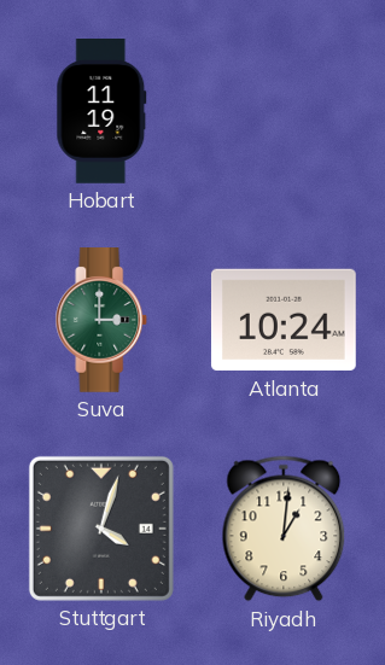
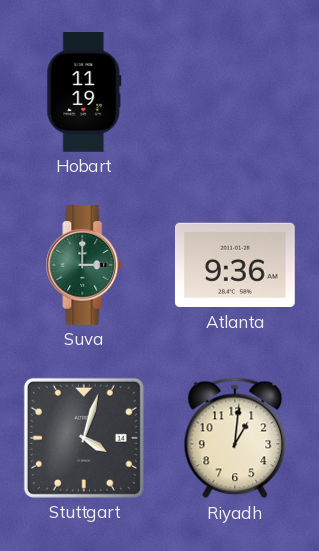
Atlanta: 10:24 -> 9:36 (235, 265)
